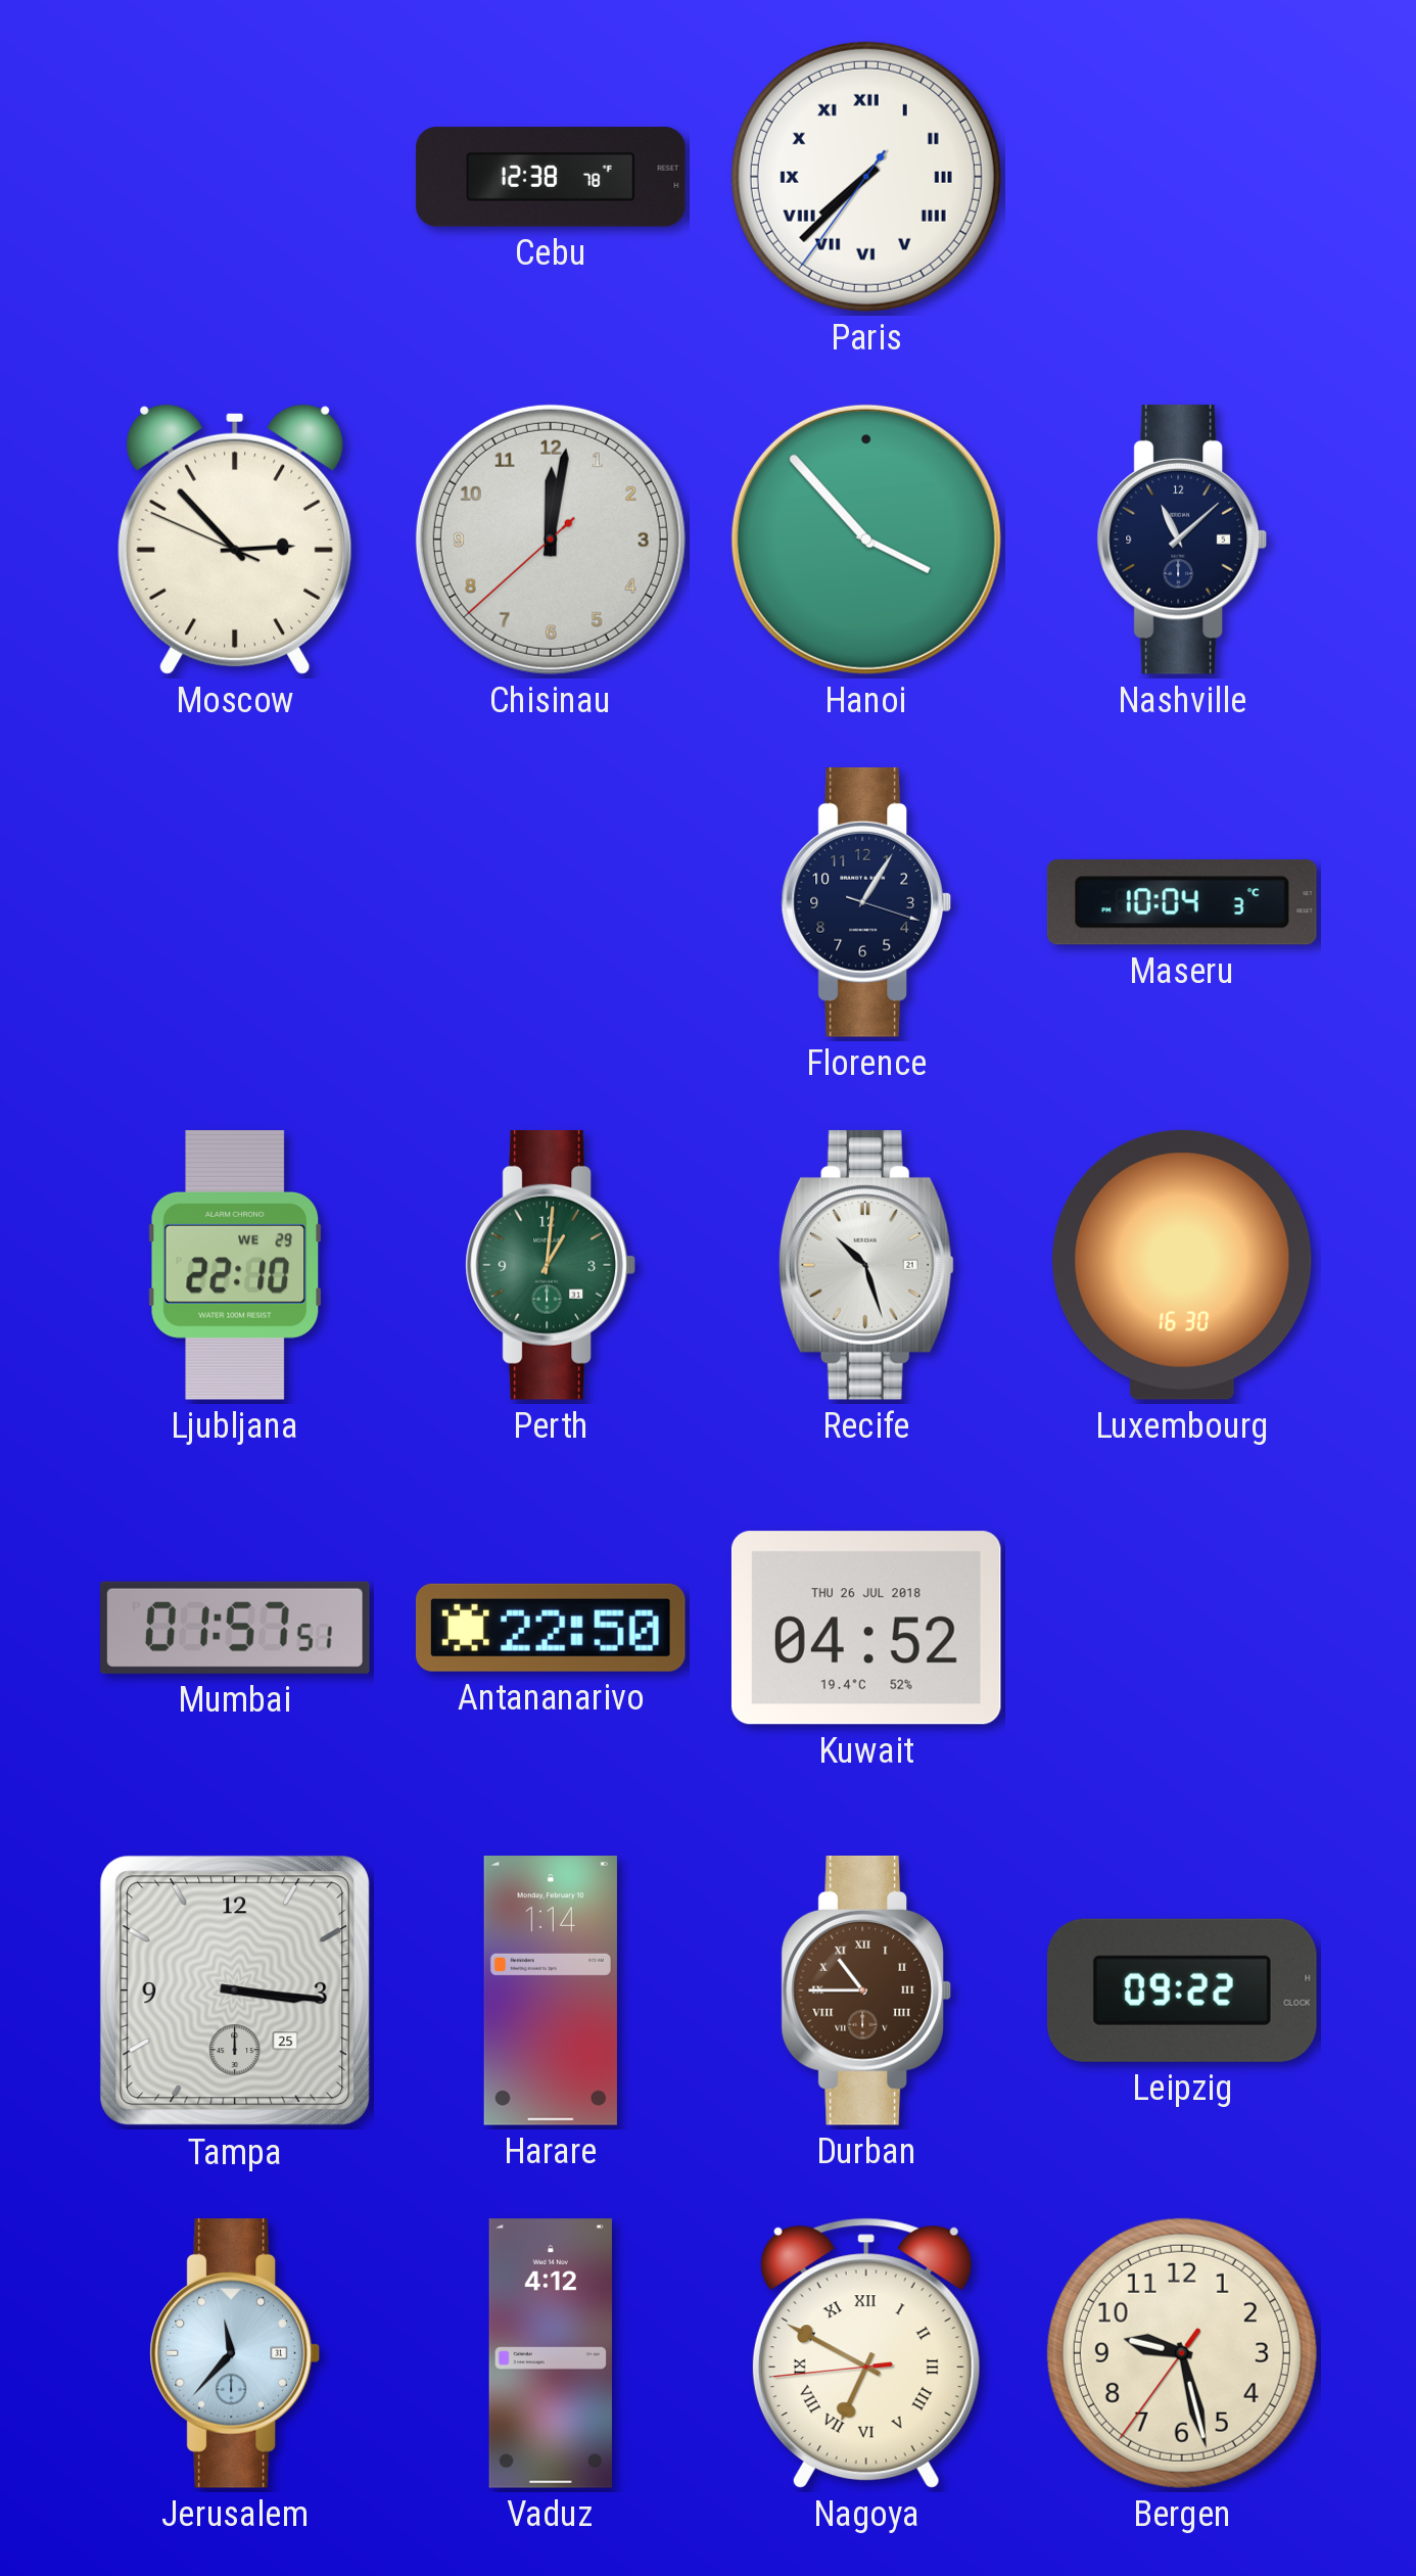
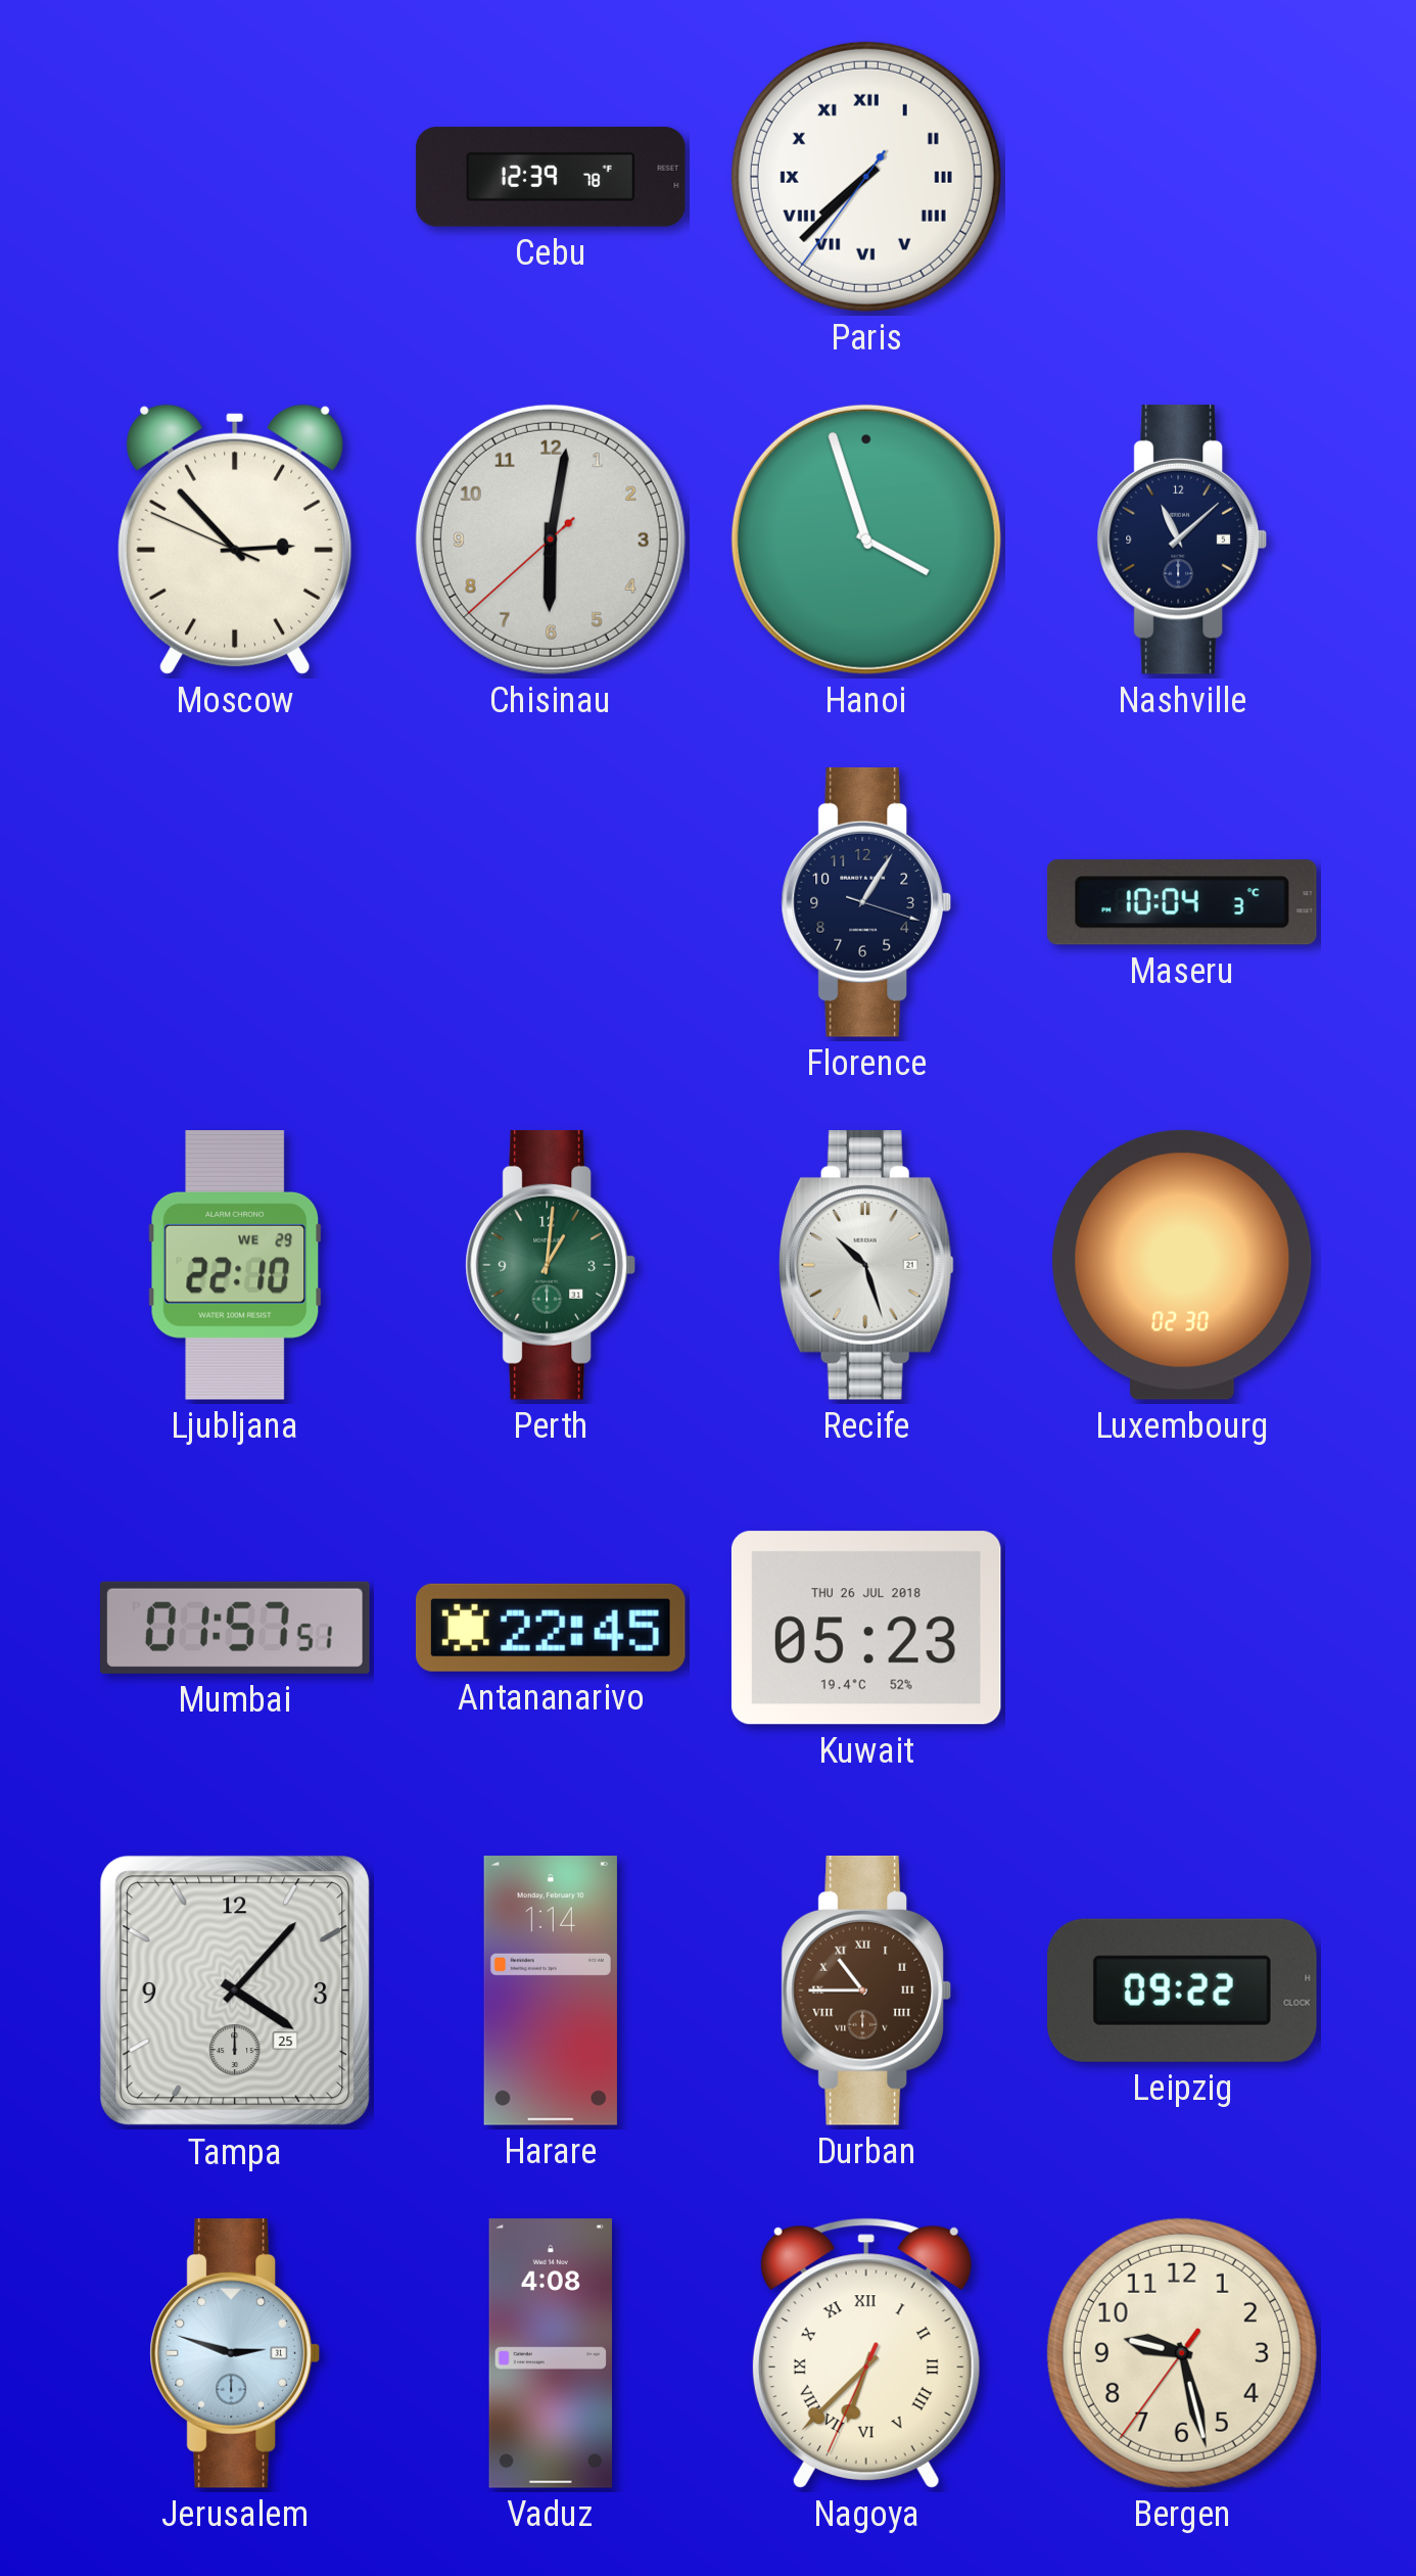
Cebu: 12:38 -> 12:39 (551, 177)
Chisinau: 12:01 -> 6:01 (551, 540)
Hanoi: 3:53 -> 3:57 (866, 540)
Luxembourg: 16:30 -> 02:30 (1182, 1265)
Antananarivo: 22:50 -> 22:45 (551, 1628)
Kuwait: 04:52 -> 05:23 (866, 1628)
Tampa: 3:16 -> 4:07 (235, 1990)
Jerusalem: 11:37 -> 2:48 (235, 2354)
Vaduz: 4:12 -> 4:08 (551, 2353)
Nagoya: 6:49 -> 6:37 (866, 2353)
